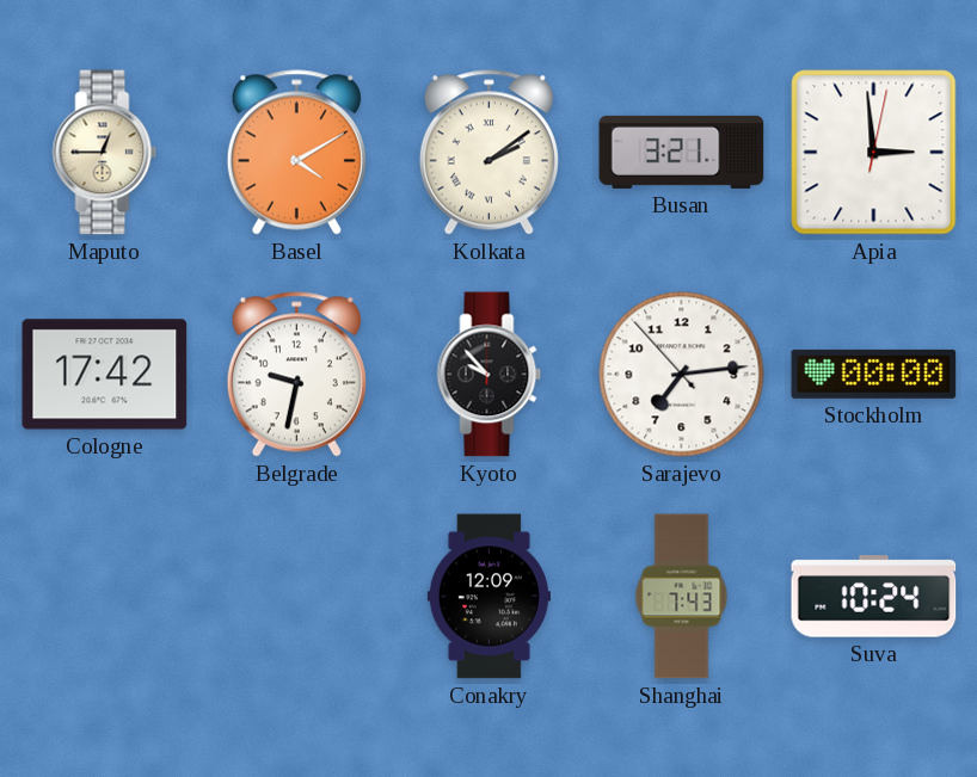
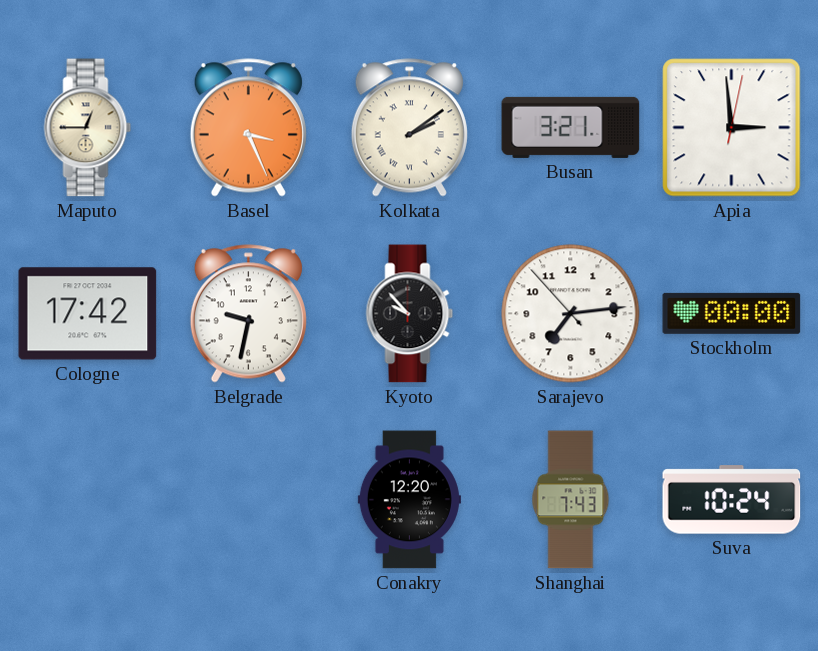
Basel: 4:10 -> 3:26 (248, 128)
Conakry: 12:09 -> 12:20 (409, 500)
